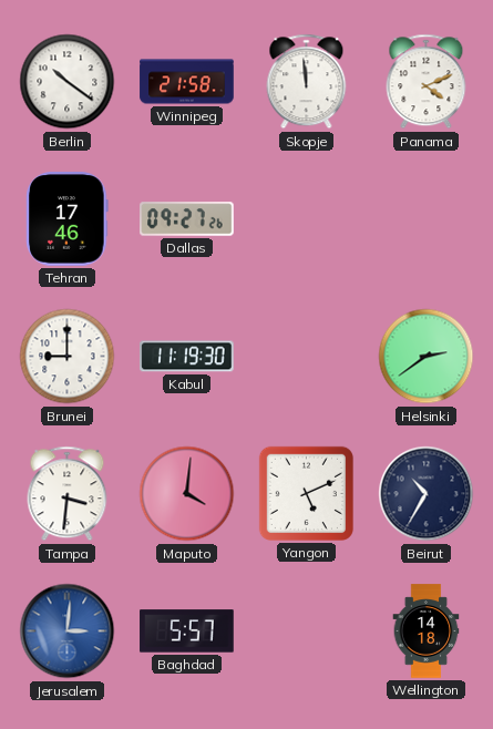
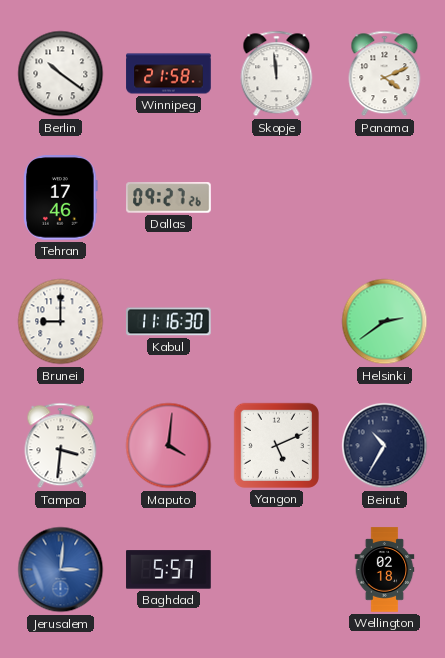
Kabul: 11:19 -> 11:16 (169, 322)
Wellington: 14:18 -> 02:18 (385, 570)
